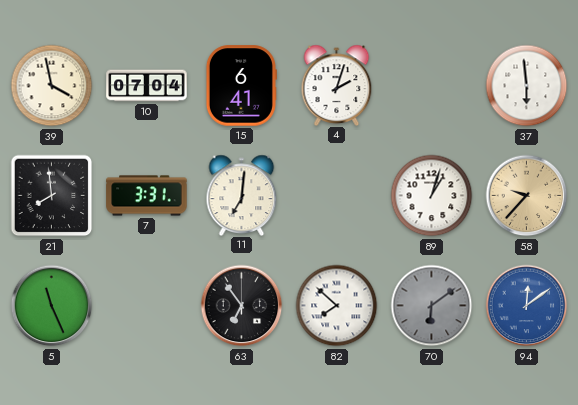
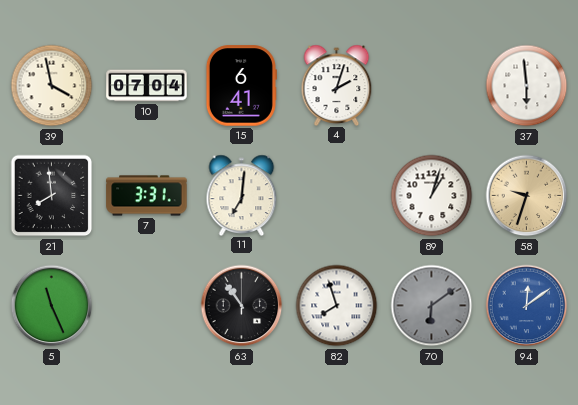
58: 9:37 -> 9:33 (527, 196)
63: 6:54 -> 10:54 (242, 306)
82: 7:52 -> 7:57 (337, 306)
